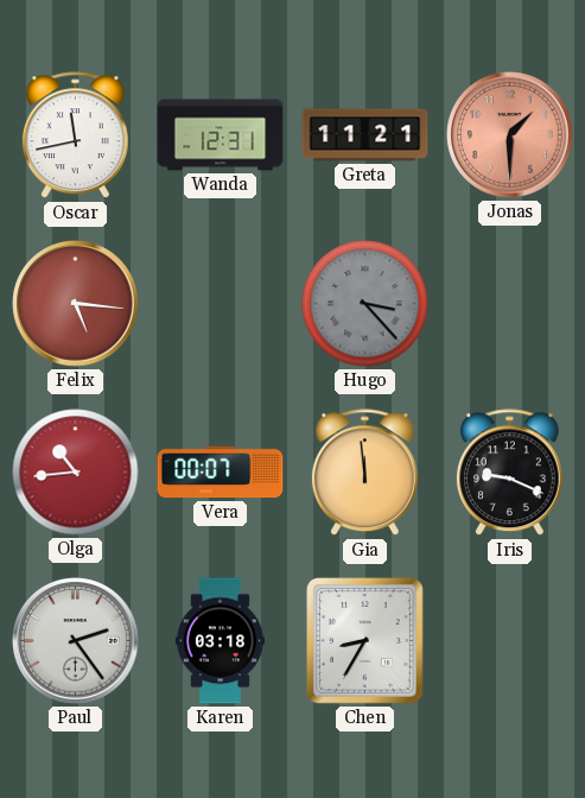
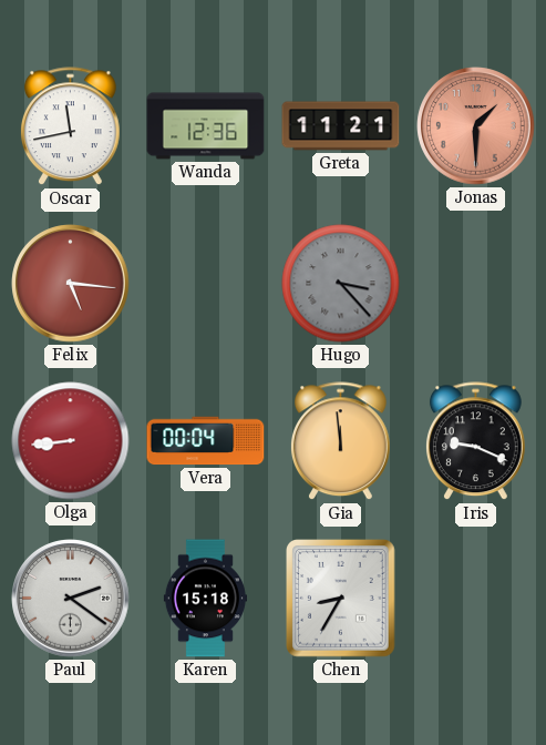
Wanda: 12:31 -> 12:36 (206, 126)
Olga: 10:44 -> 8:44 (71, 441)
Vera: 00:07 -> 00:04 (206, 441)
Paul: 2:24 -> 2:21 (71, 599)
Karen: 03:18 -> 15:18 (205, 599)
